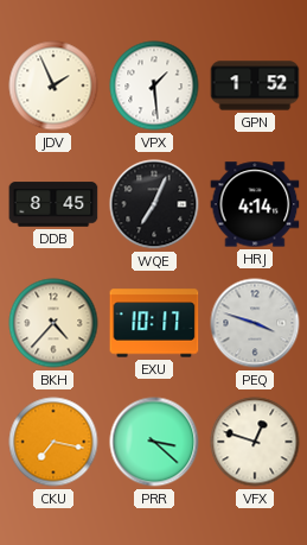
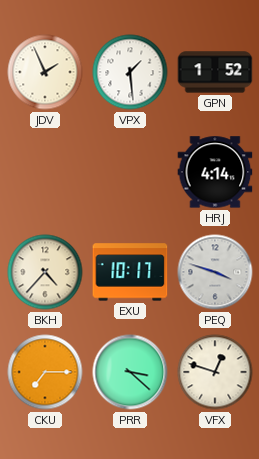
DDB: 8:45 -> none (53, 204)
WQE: 7:04 -> none (154, 204)
CKU: 7:17 -> 7:15 (45, 372)
